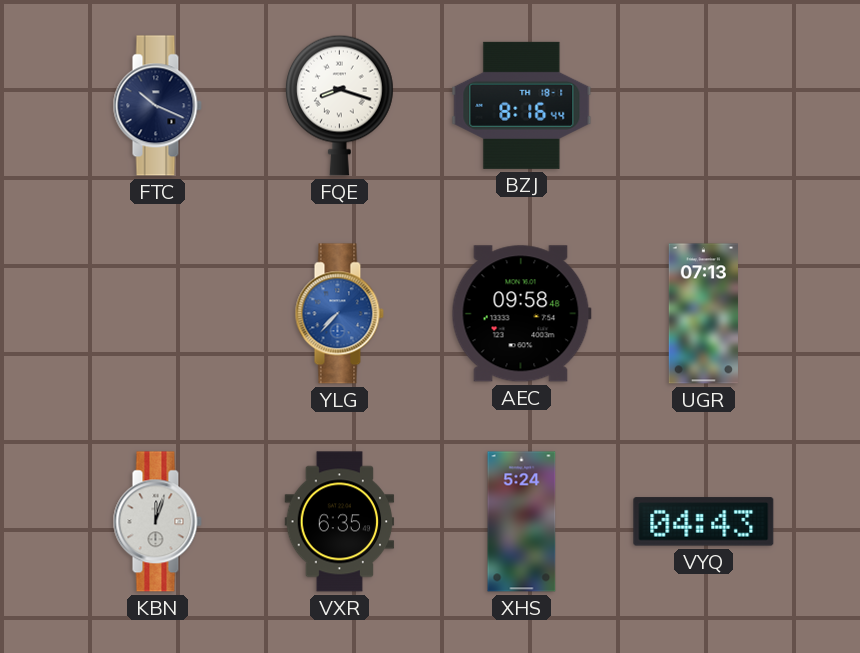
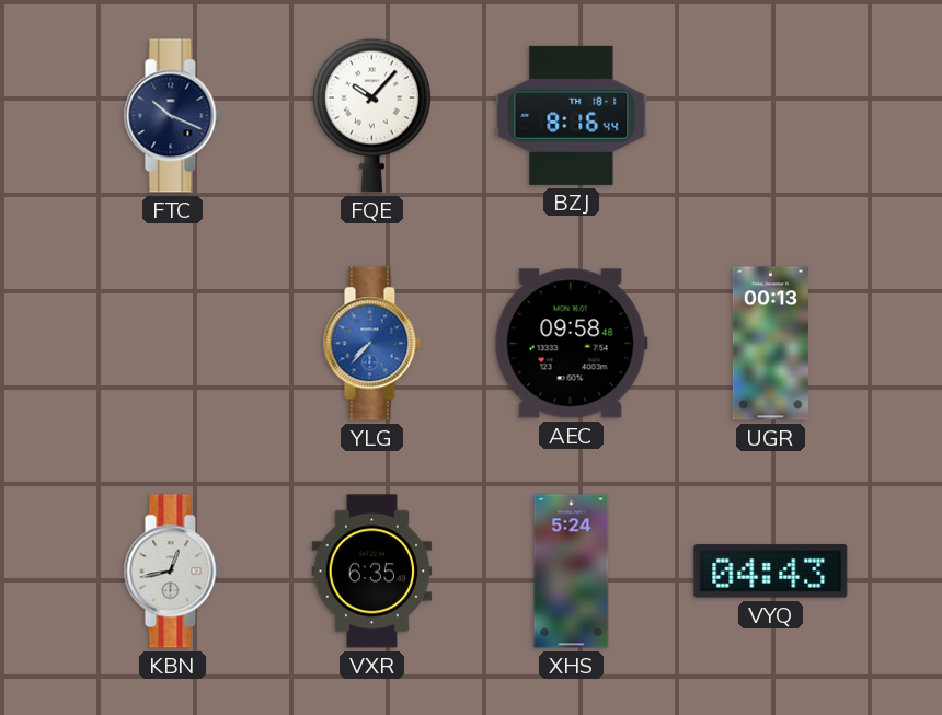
FQE: 8:18 -> 10:07 (371, 115)
UGR: 07:13 -> 00:13 (770, 344)
KBN: 12:03 -> 12:43 (172, 572)
